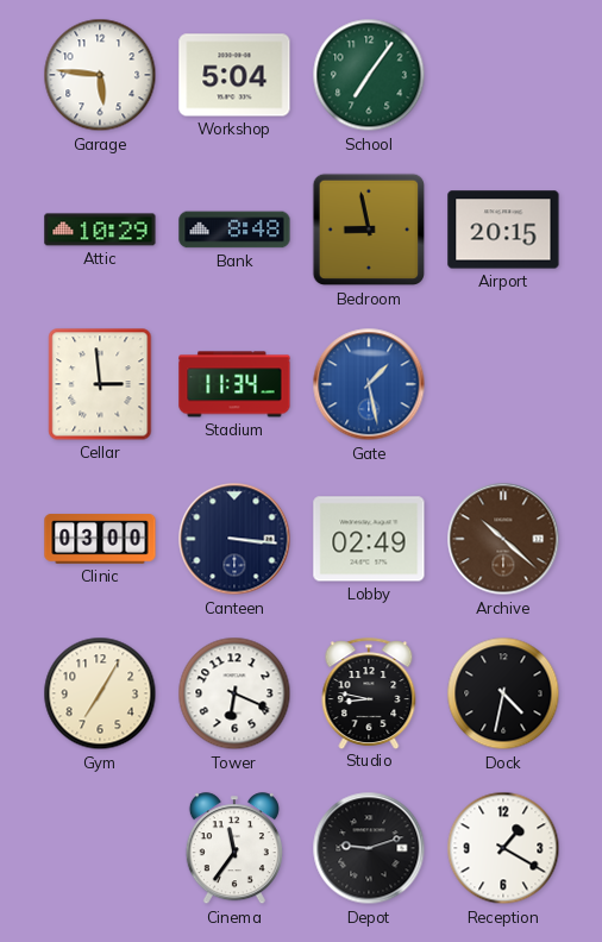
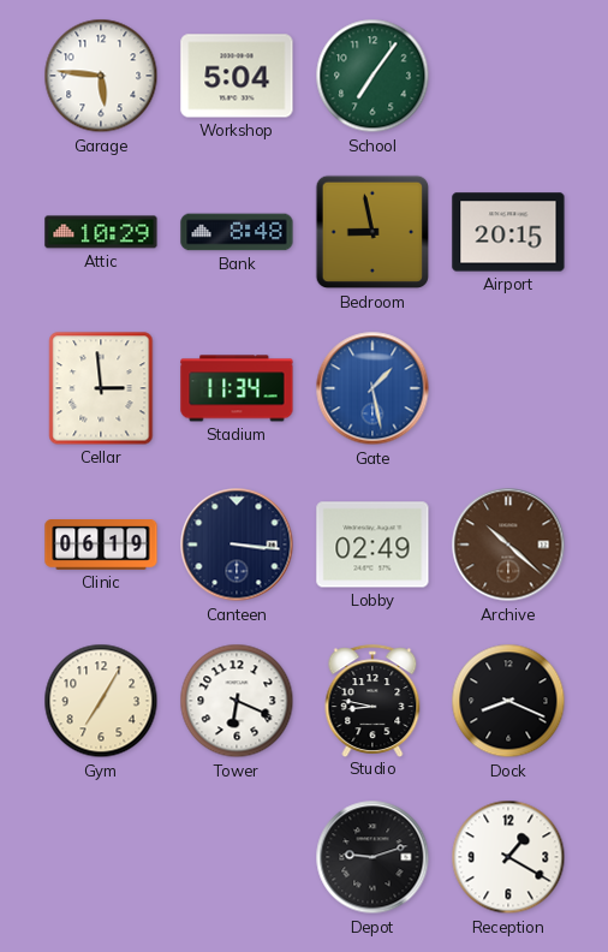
Clinic: 03:00 -> 06:19 (101, 545)
Dock: 4:32 -> 8:19 (508, 701)
Cinema: 11:36 -> none (234, 849)
